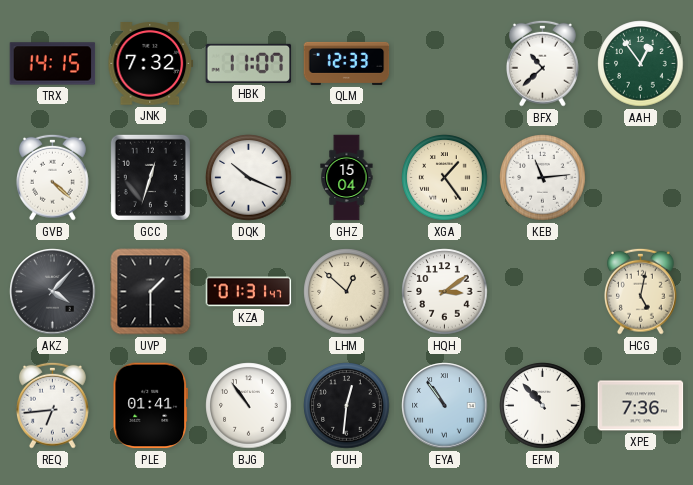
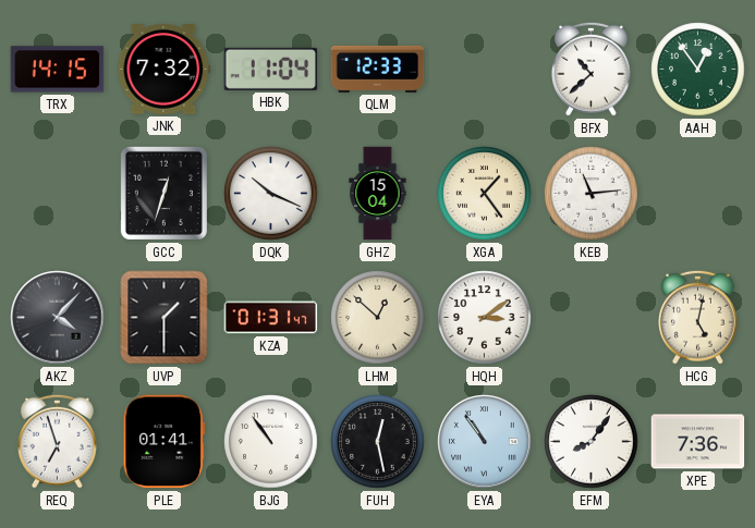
HBK: 11:07 -> 11:04 (271, 69)
GVB: 4:22 -> none (53, 177)
REQ: 6:44 -> 6:57 (58, 441)
FUH: 12:31 -> 12:28 (378, 442)
EFM: 10:53 -> 8:06 (592, 442)
